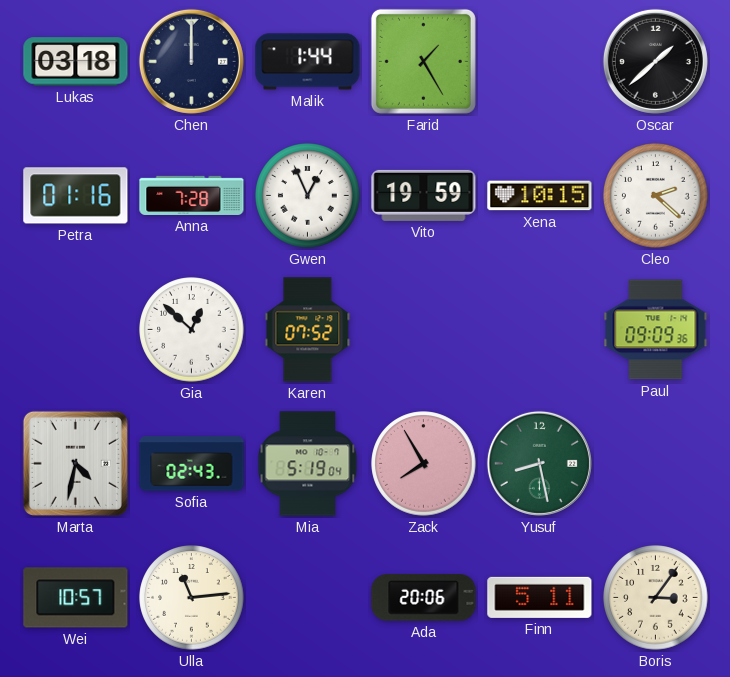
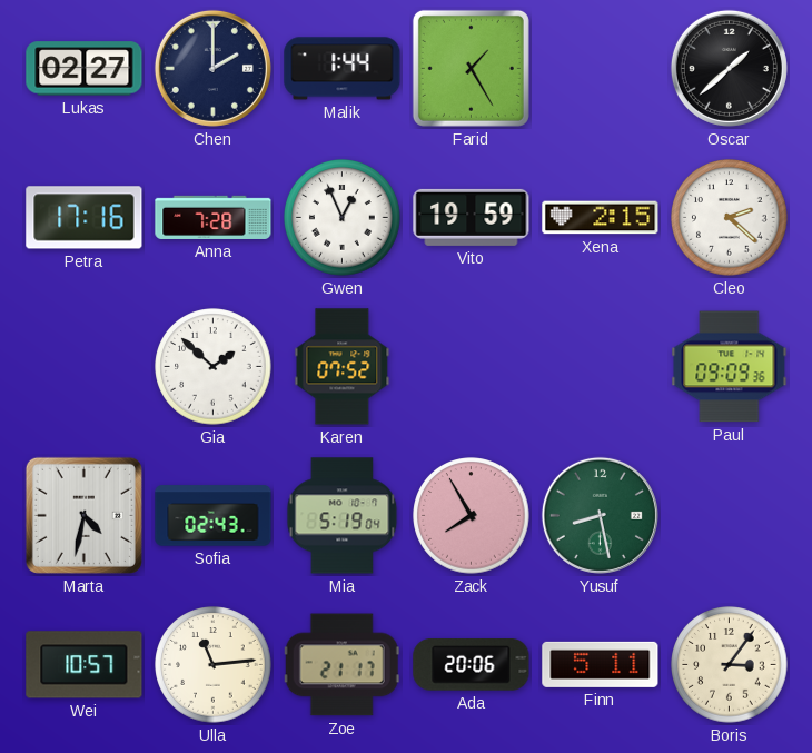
Lukas: 03:18 -> 02:27 (85, 69)
Chen: 12:00 -> 2:00 (212, 68)
Petra: 01:16 -> 17:16 (85, 218)
Xena: 10:15 -> 2:15 (601, 218)
Gia: 12:52 -> 1:52 (214, 367)
Zoe: none -> 21:17 (341, 665)
